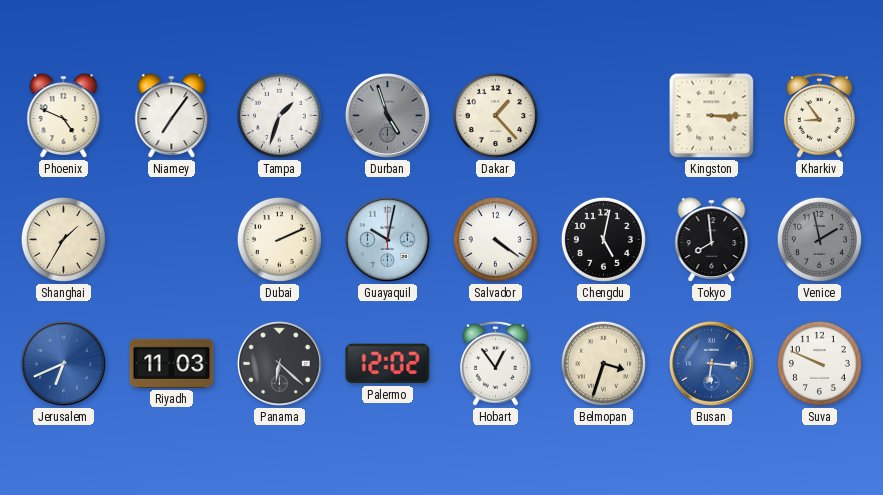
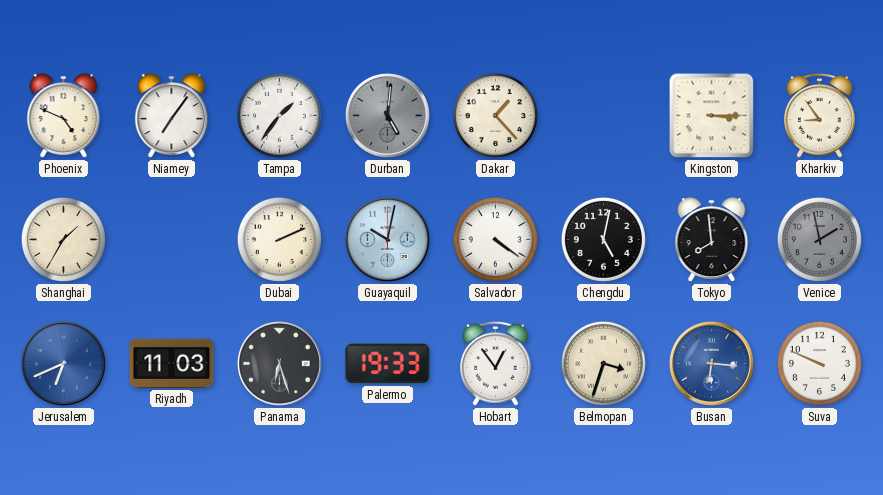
Tampa: 1:33 -> 1:36 (279, 115)
Durban: 4:57 -> 5:01 (387, 115)
Panama: 6:22 -> 6:27 (279, 363)
Palermo: 12:02 -> 19:33 (388, 364)
